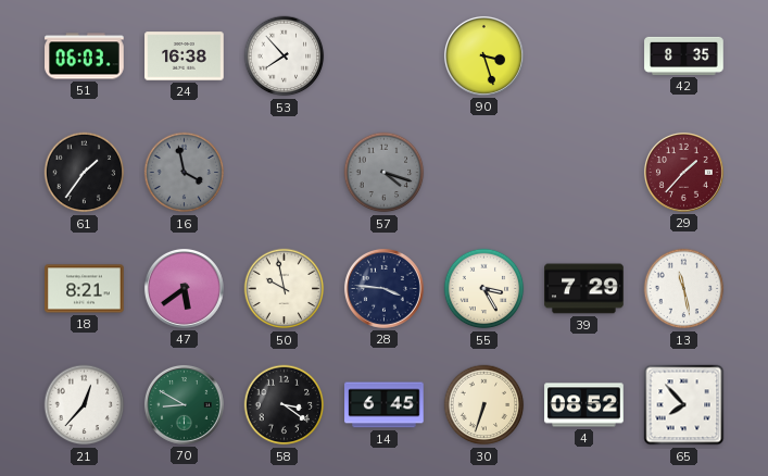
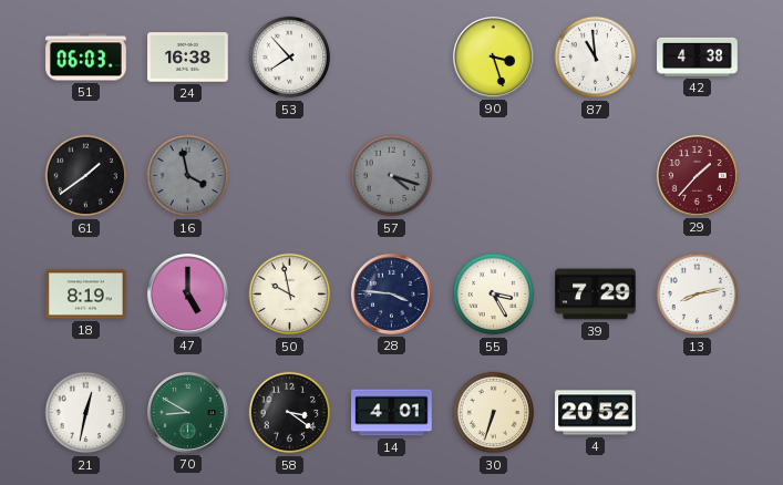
87: none -> 10:59 (596, 58)
42: 8:35 -> 4:38 (698, 56)
61: 1:36 -> 1:39 (86, 176)
18: 8:21 -> 8:19 (86, 295)
47: 5:39 -> 5:00 (187, 293)
13: 11:28 -> 8:13 (698, 295)
21: 12:37 -> 12:32 (86, 413)
14: 6:45 -> 4:01 (392, 413)
4: 08:52 -> 20:52 (596, 413)
65: 7:53 -> none (684, 405)
